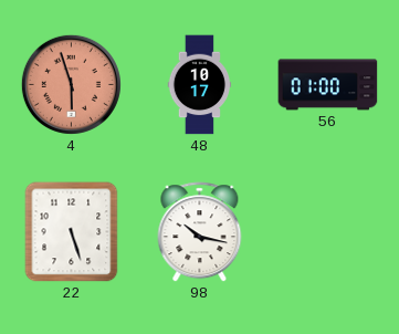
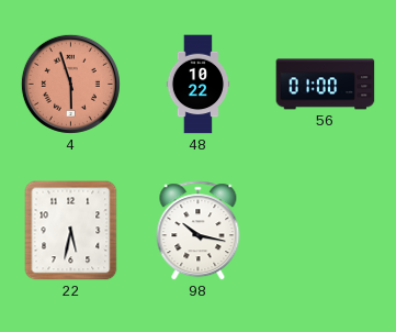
48: 10:17 -> 10:22 (199, 85)
22: 5:27 -> 5:32 (71, 231)
